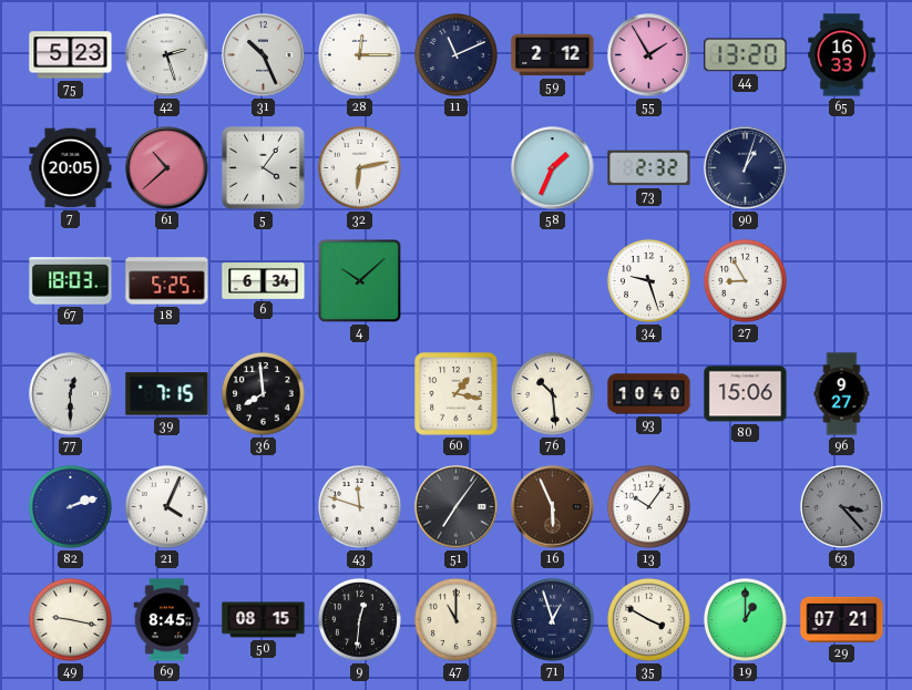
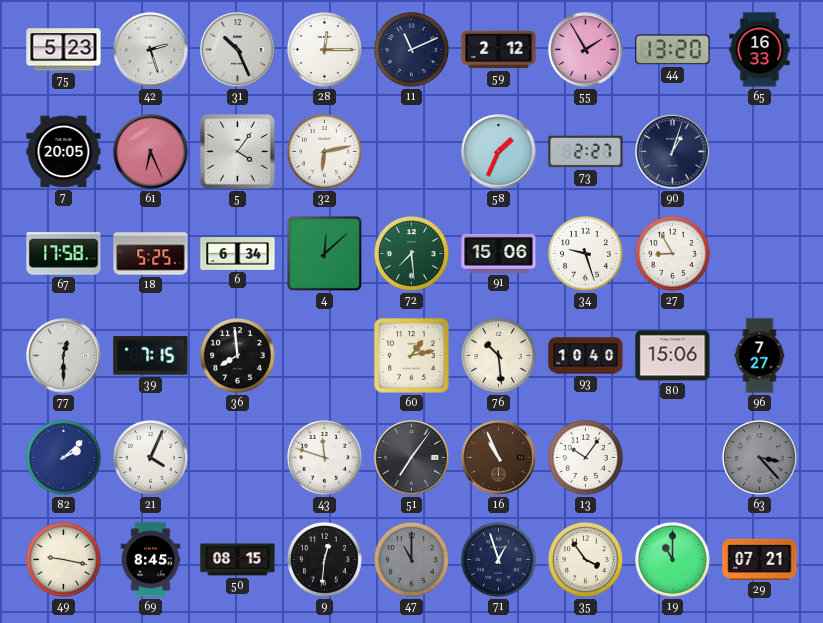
61: 10:38 -> 6:26 (151, 152)
73: 2:32 -> 2:27 (586, 152)
67: 18:03 -> 17:58 (64, 254)
4: 10:08 -> 12:08 (325, 254)
72: none -> 7:29 (411, 253)
91: none -> 15:06 (499, 253)
60: 1:17 -> 1:13 (412, 356)
96: 9:27 -> 7:27 (760, 356)
82: 2:12 -> 2:08 (63, 457)
16: 5:56 -> 10:56 (499, 458)
47 dial: cream -> grey (411, 559)
35: 3:50 -> 3:54 (585, 559)
19: 1:00 -> 11:00 (672, 559)
